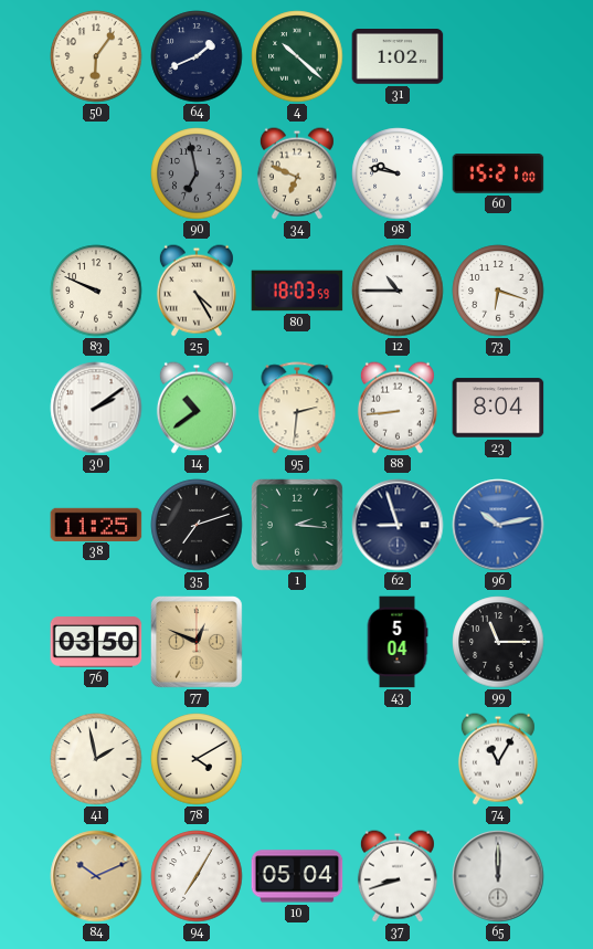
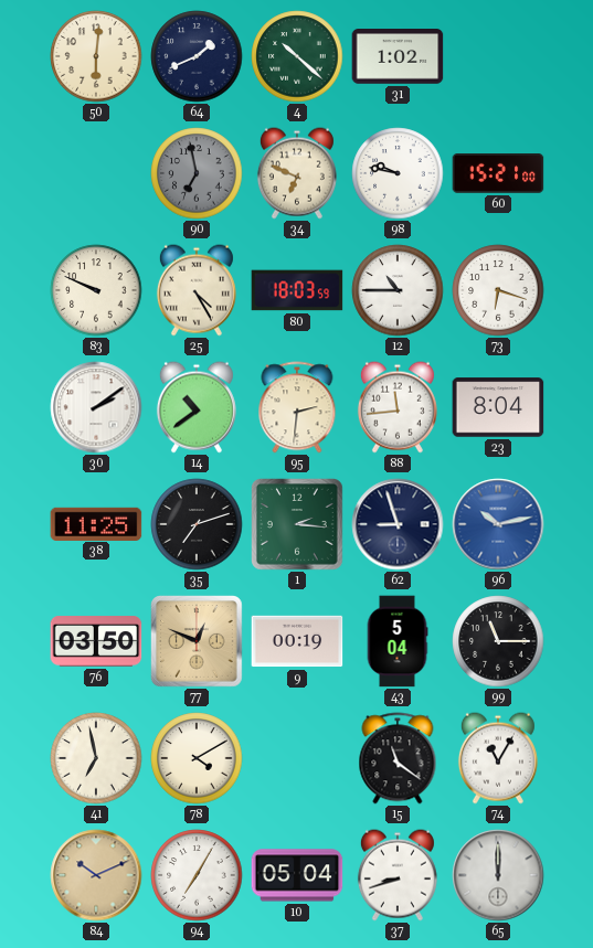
50: 6:06 -> 6:01 (96, 56)
88: 8:44 -> 11:44 (398, 407)
9: none -> 00:19 (297, 641)
41: 1:58 -> 6:58 (96, 758)
15: none -> 11:21 (398, 758)
